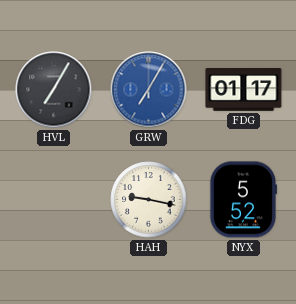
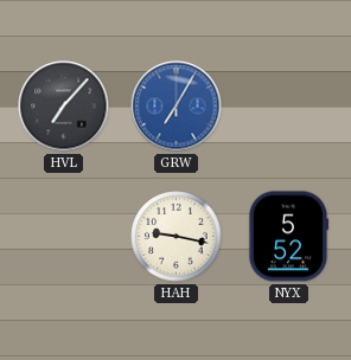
HVL: 7:05 -> 7:07 (64, 107)
FDG: 01:17 -> none (244, 90)
